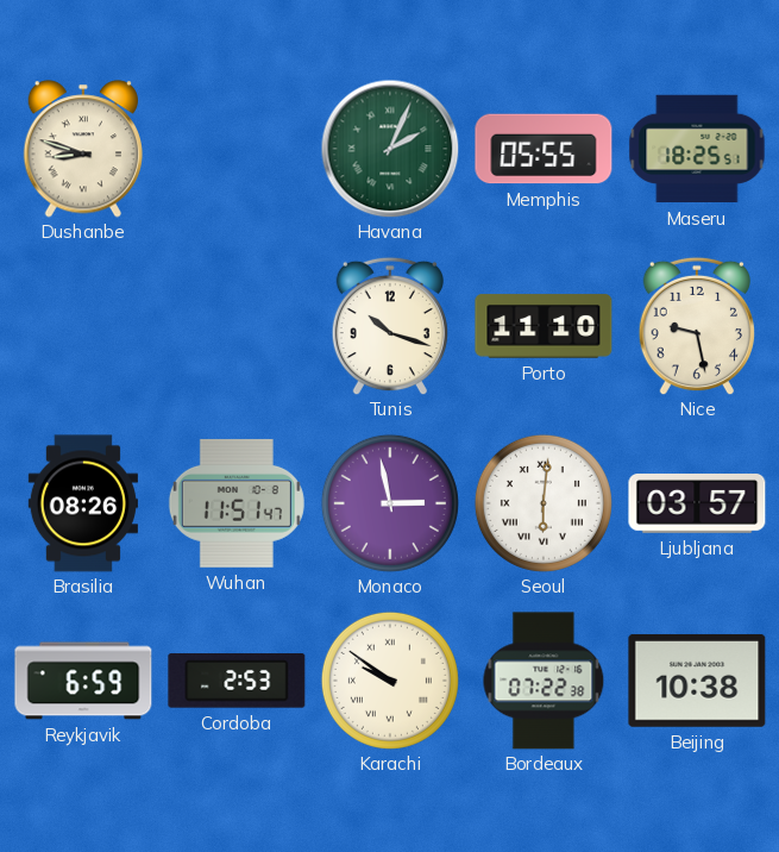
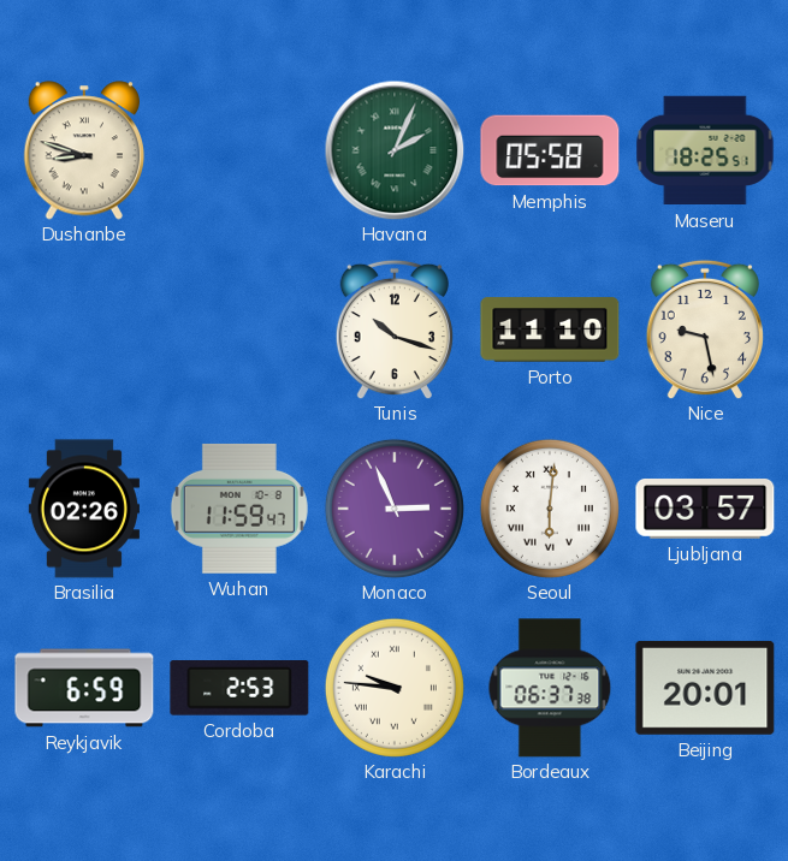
Memphis: 05:55 -> 05:58 (550, 150)
Brasilia: 08:26 -> 02:26 (84, 509)
Wuhan: 11:51 -> 11:59 (239, 509)
Monaco: 2:58 -> 2:56 (395, 509)
Karachi: 9:51 -> 9:46 (395, 688)
Bordeaux: 07:22 -> 06:37 (550, 688)
Beijing: 10:38 -> 20:01 (705, 688)
